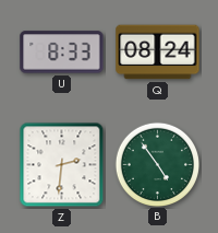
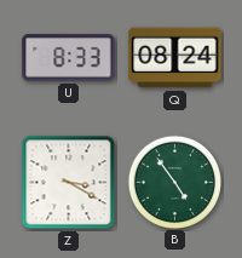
Z: 2:31 -> 3:20 (69, 183)
